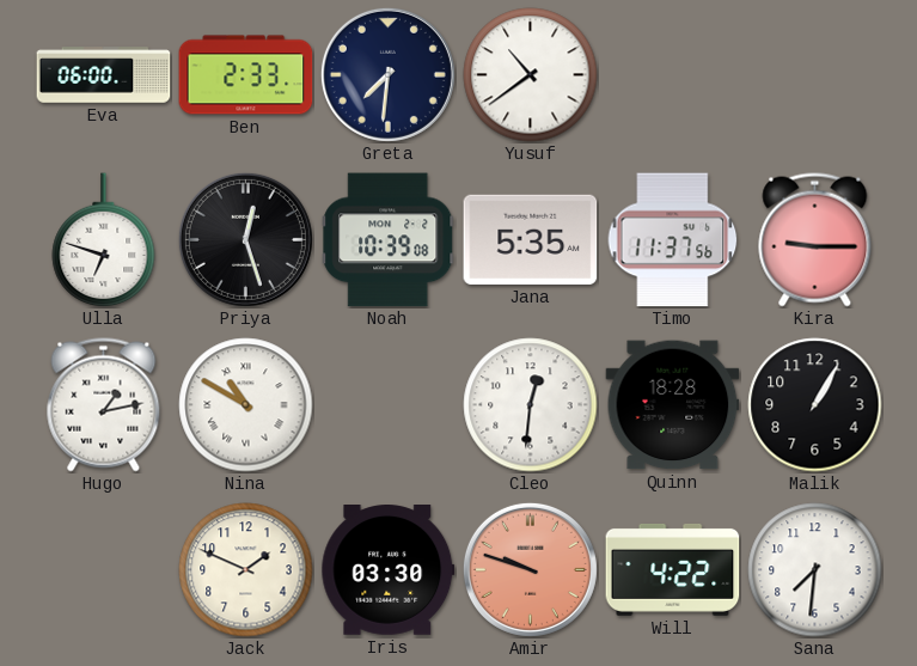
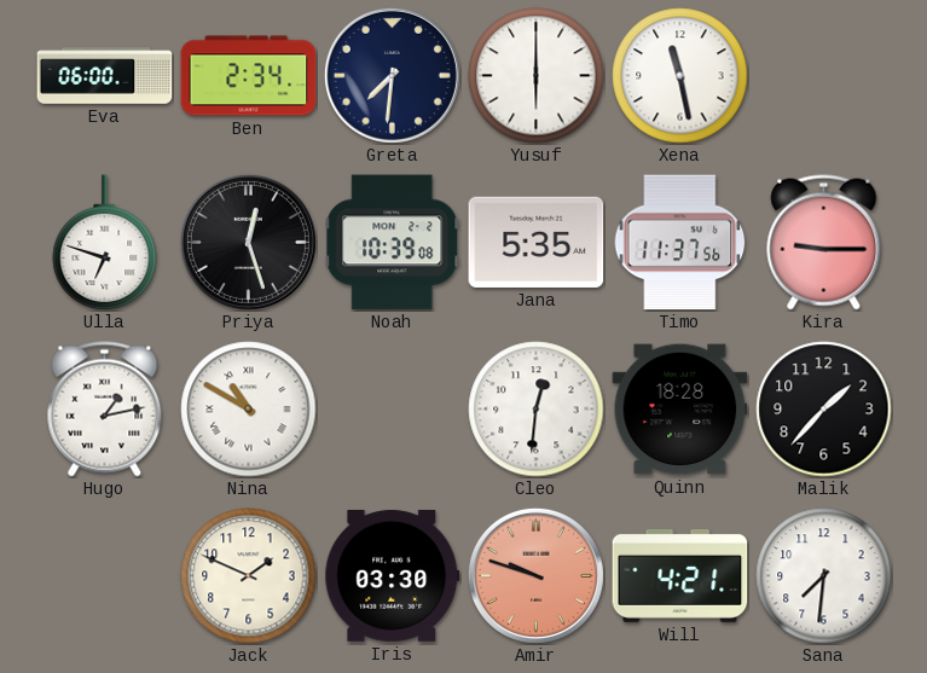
Ben: 2:33 -> 2:34 (249, 76)
Yusuf: 10:39 -> 6:00 (537, 76)
Xena: none -> 11:28 (680, 76)
Malik: 1:05 -> 1:37 (824, 410)
Will: 4:22 -> 4:21 (680, 575)
